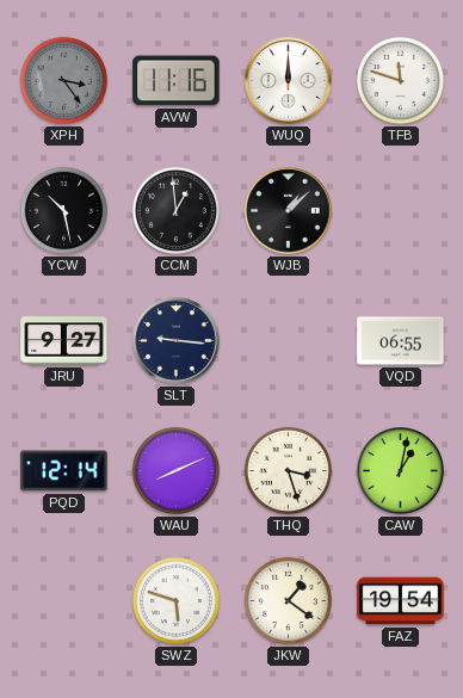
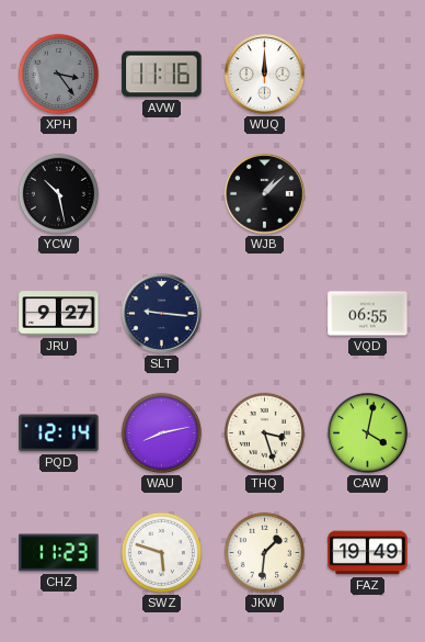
TFB: 11:48 -> none (400, 80)
CCM: 12:59 -> none (175, 210)
WAU: 8:11 -> 8:13 (161, 432)
CAW: 1:02 -> 4:02 (368, 433)
CHZ: none -> 11:23 (59, 553)
JKW: 1:21 -> 1:31 (264, 552)
FAZ: 19:54 -> 19:49 (368, 553)
